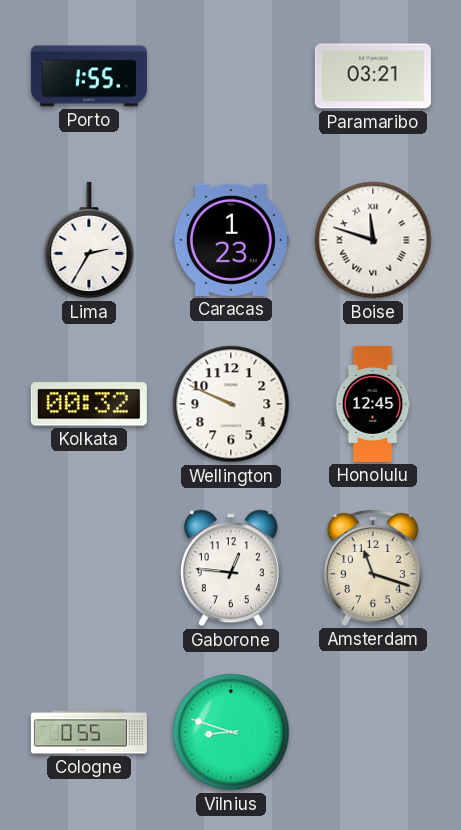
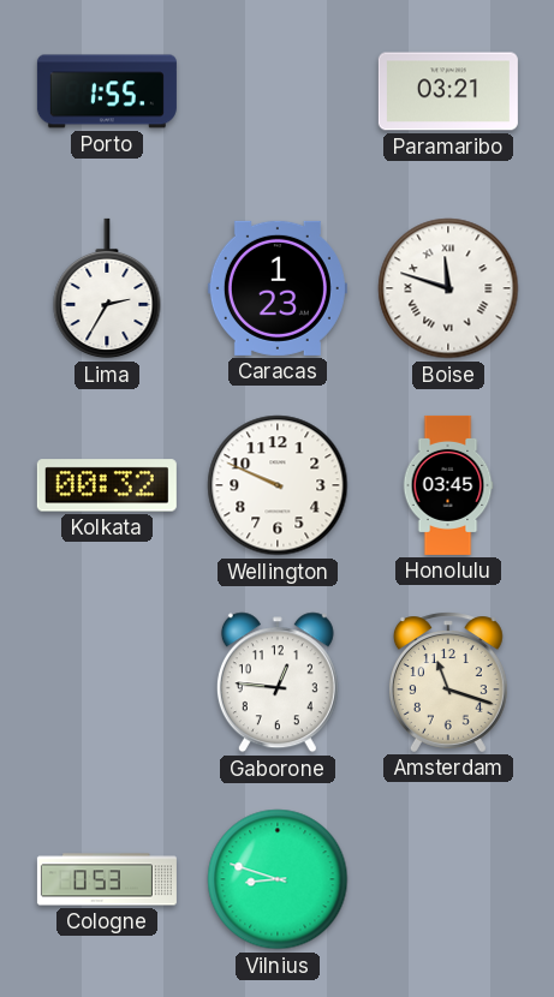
Honolulu: 12:45 -> 03:45 (448, 485)
Cologne: 0:55 -> 0:53 (107, 879)
